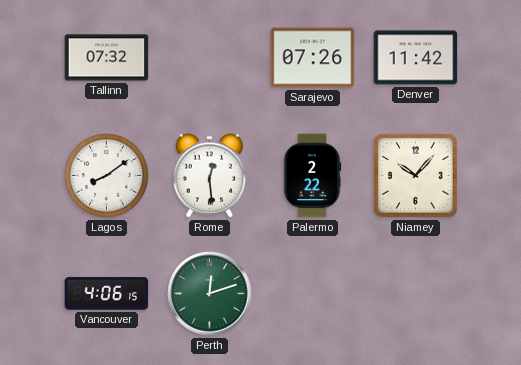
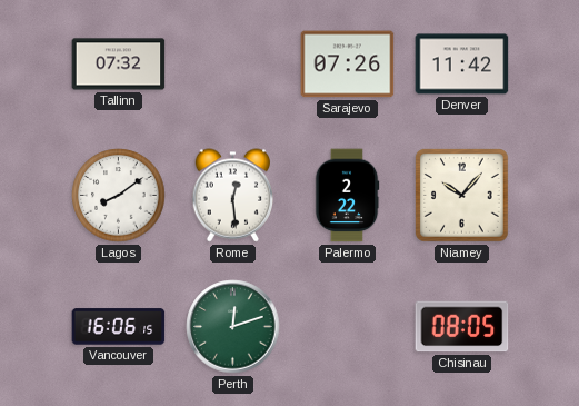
Vancouver: 4:06 -> 16:06 (119, 327)
Chisinau: none -> 08:05 (462, 327)
